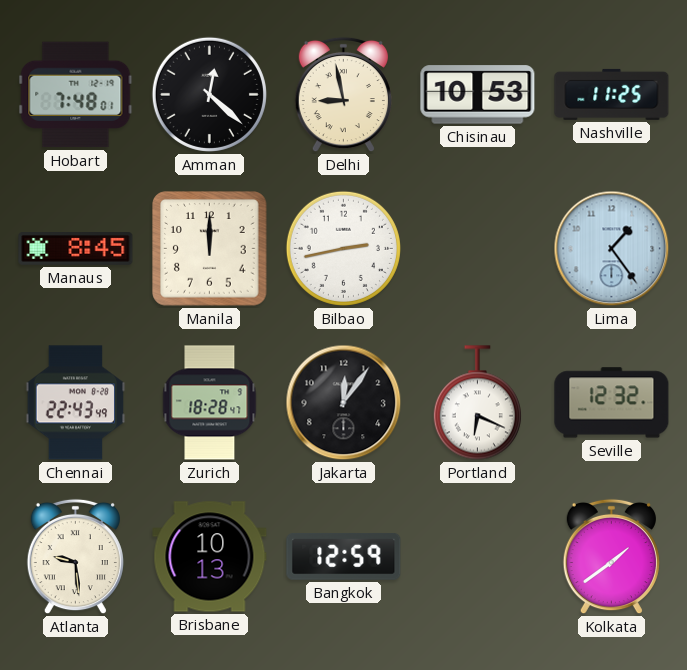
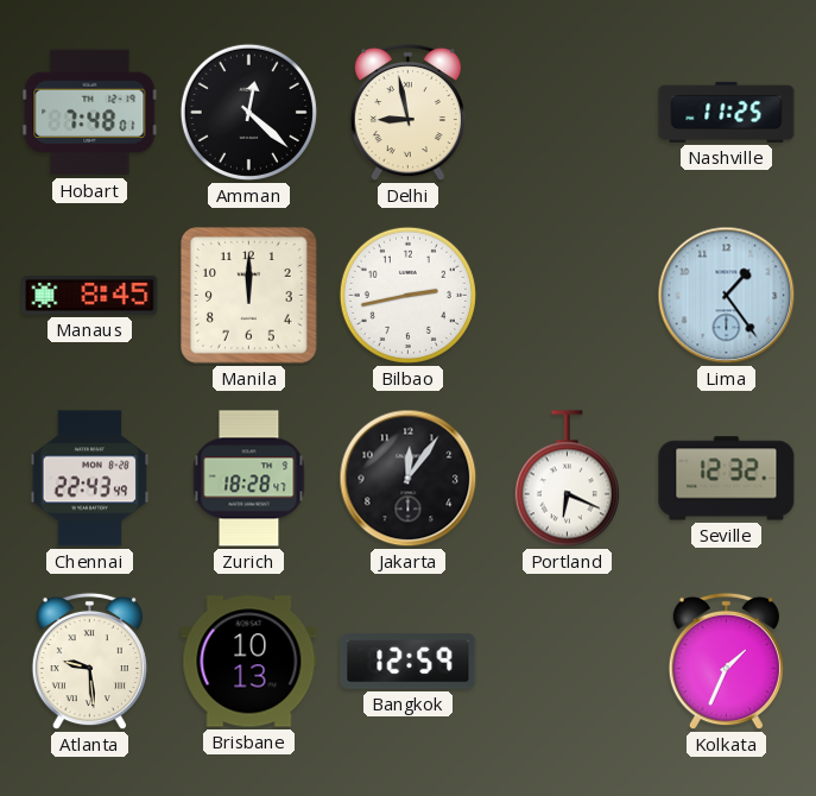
Chisinau: 10:53 -> none (478, 95)
Kolkata: 1:39 -> 1:34 (726, 662)
